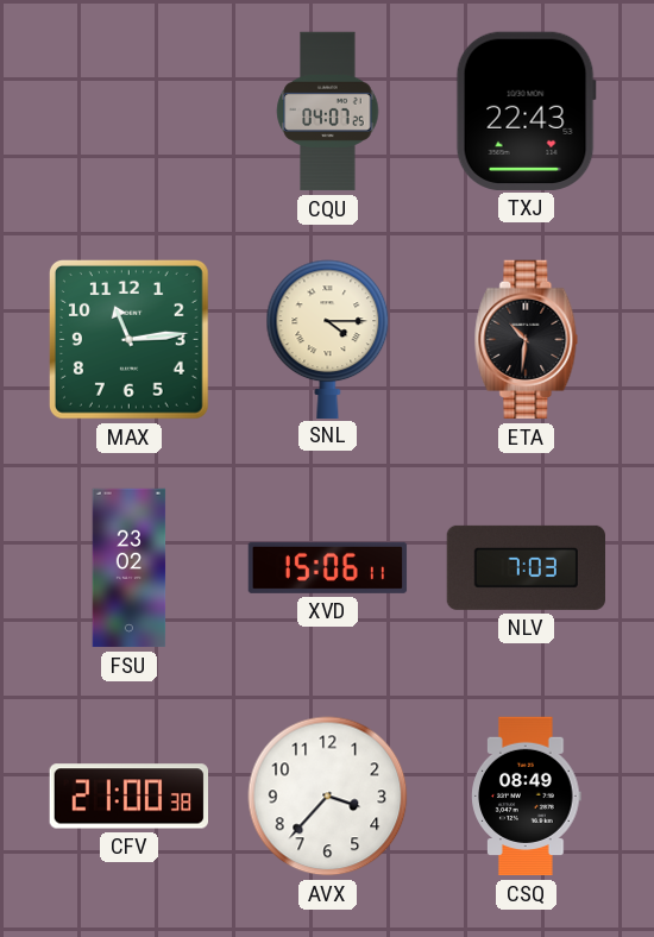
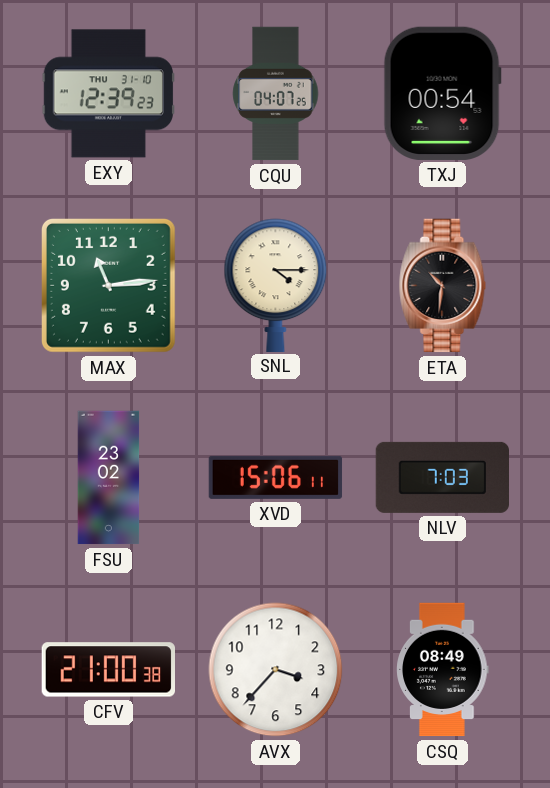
EXY: none -> 12:39 (108, 94)
TXJ: 22:43 -> 00:54 (442, 93)
